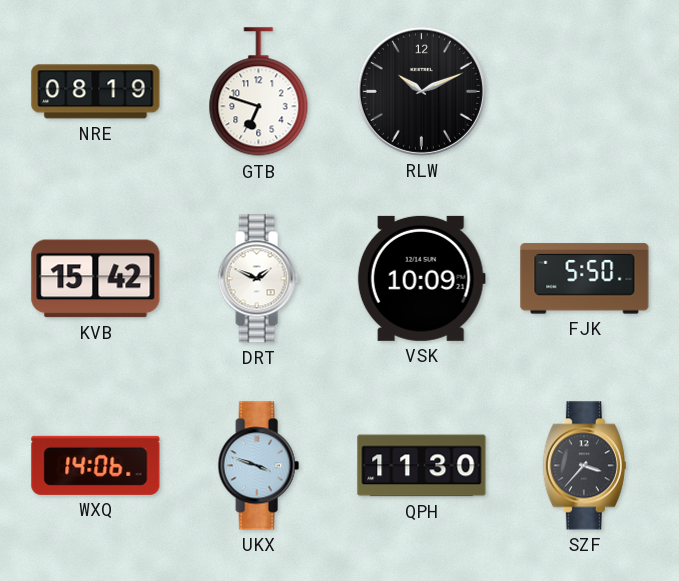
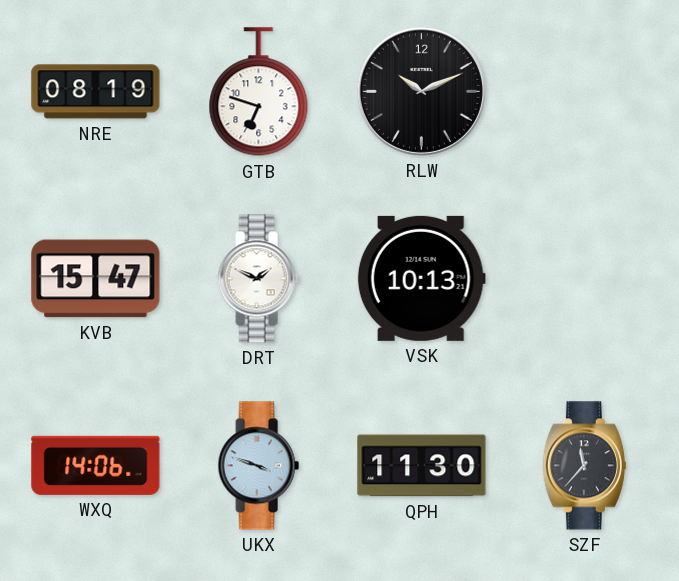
KVB: 15:42 -> 15:47 (96, 279)
VSK: 10:09 -> 10:13 (421, 278)
FJK: 5:50 -> none (585, 279)
SZF: 3:37 -> 11:37 (584, 466)
